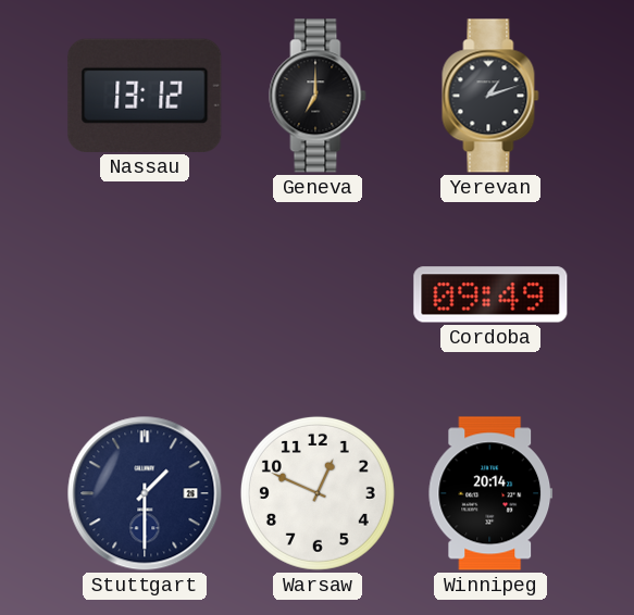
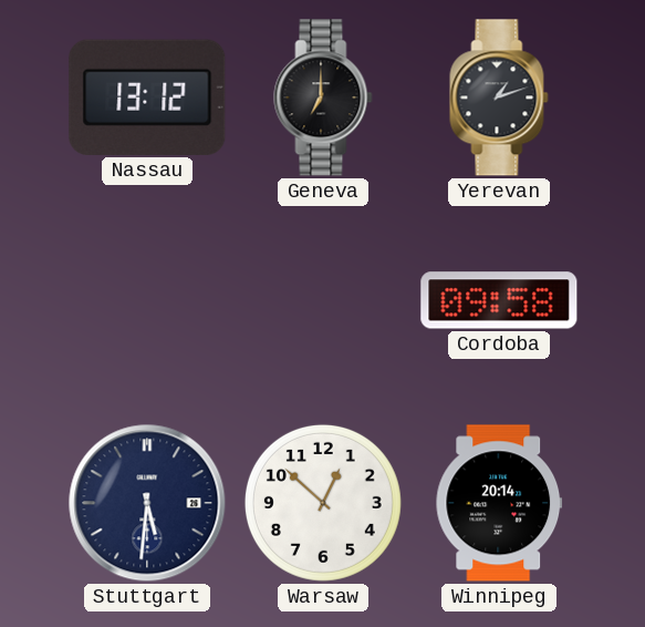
Cordoba: 09:49 -> 09:58 (499, 300)
Stuttgart: 1:30 -> 5:31 (147, 503)
Warsaw: 12:49 -> 12:52 (323, 503)
